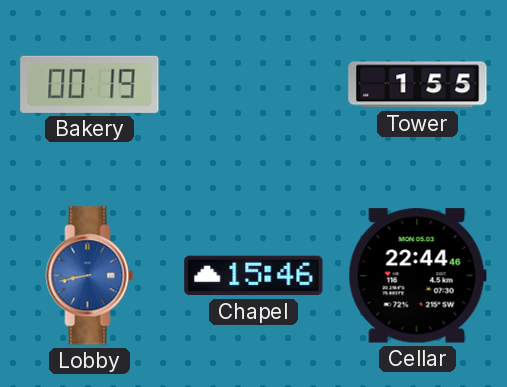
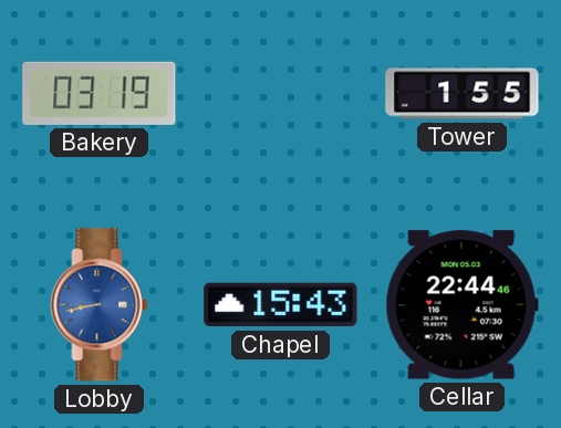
Bakery: 00:19 -> 03:19 (100, 93)
Chapel: 15:46 -> 15:43 (281, 305)
